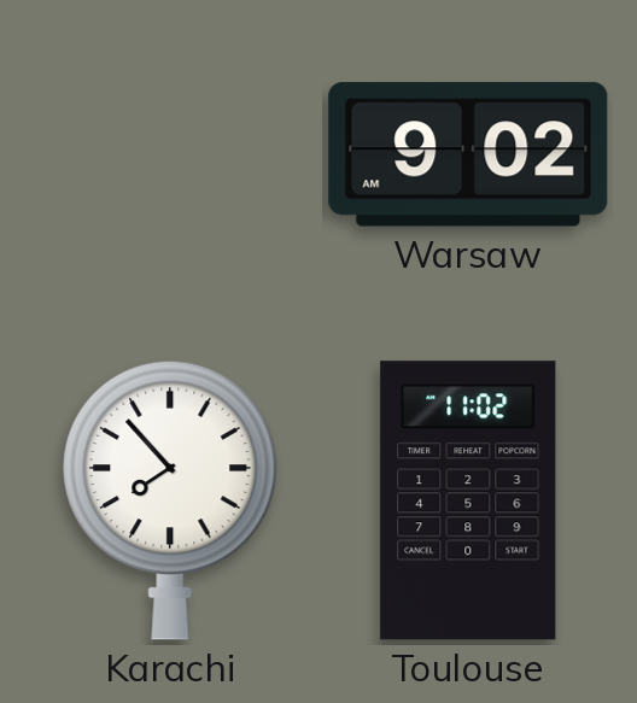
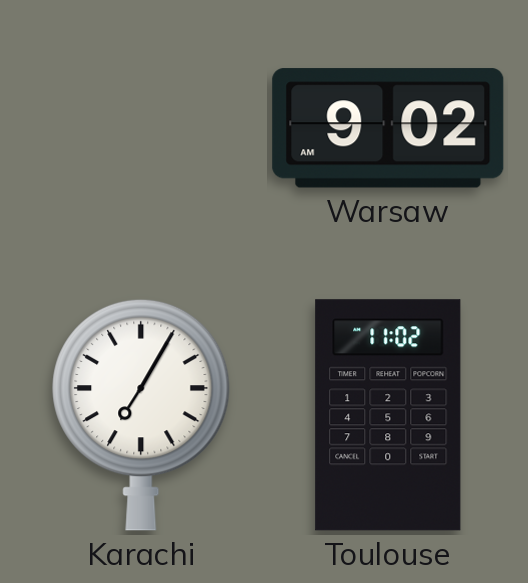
Karachi: 7:53 -> 7:05 (141, 415)
